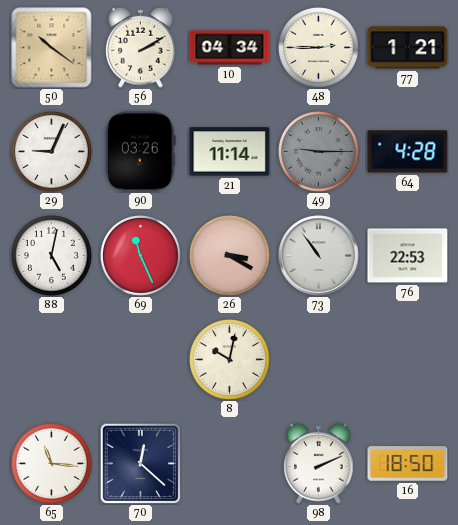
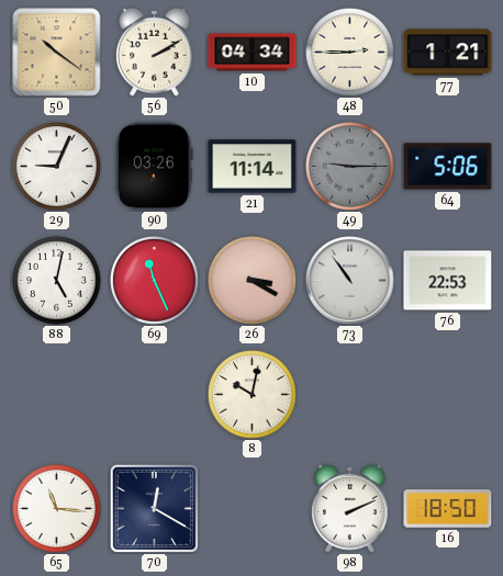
64: 4:28 -> 5:06 (448, 167)
70: 12:22 -> 12:20 (154, 508)
